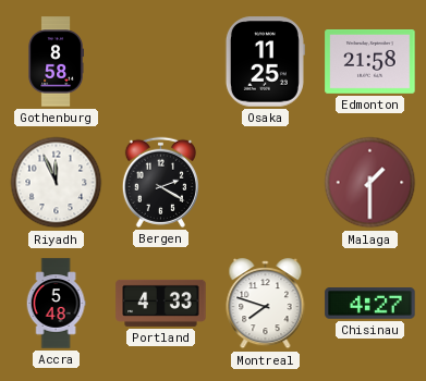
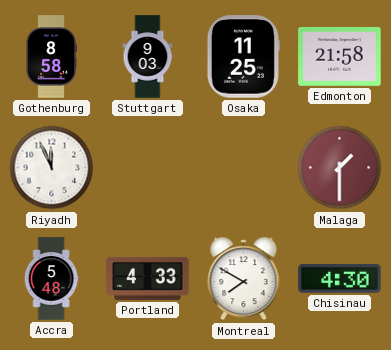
Stuttgart: none -> 9:03 (148, 57)
Bergen: 2:20 -> none (160, 182)
Montreal: 7:48 -> 7:50 (244, 279)
Chisinau: 4:27 -> 4:30 (340, 279)
